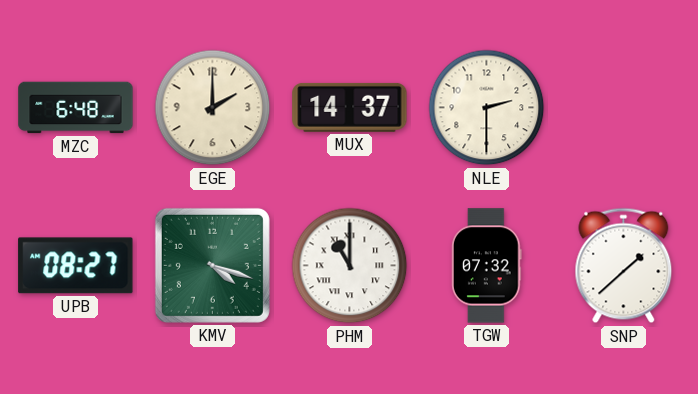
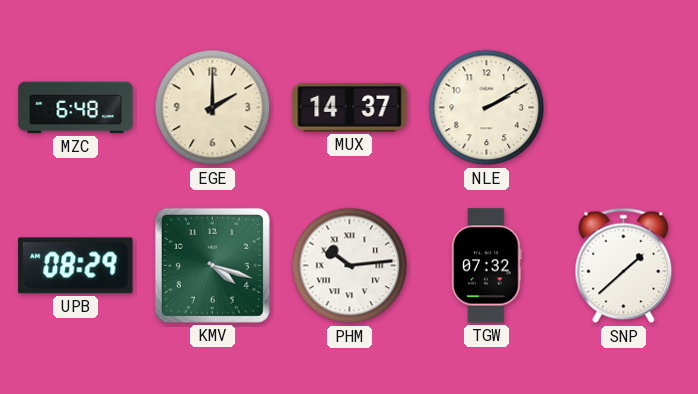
NLE: 2:30 -> 2:10 (487, 108)
UPB: 08:27 -> 08:29 (76, 266)
PHM: 11:00 -> 10:14 (350, 266)
